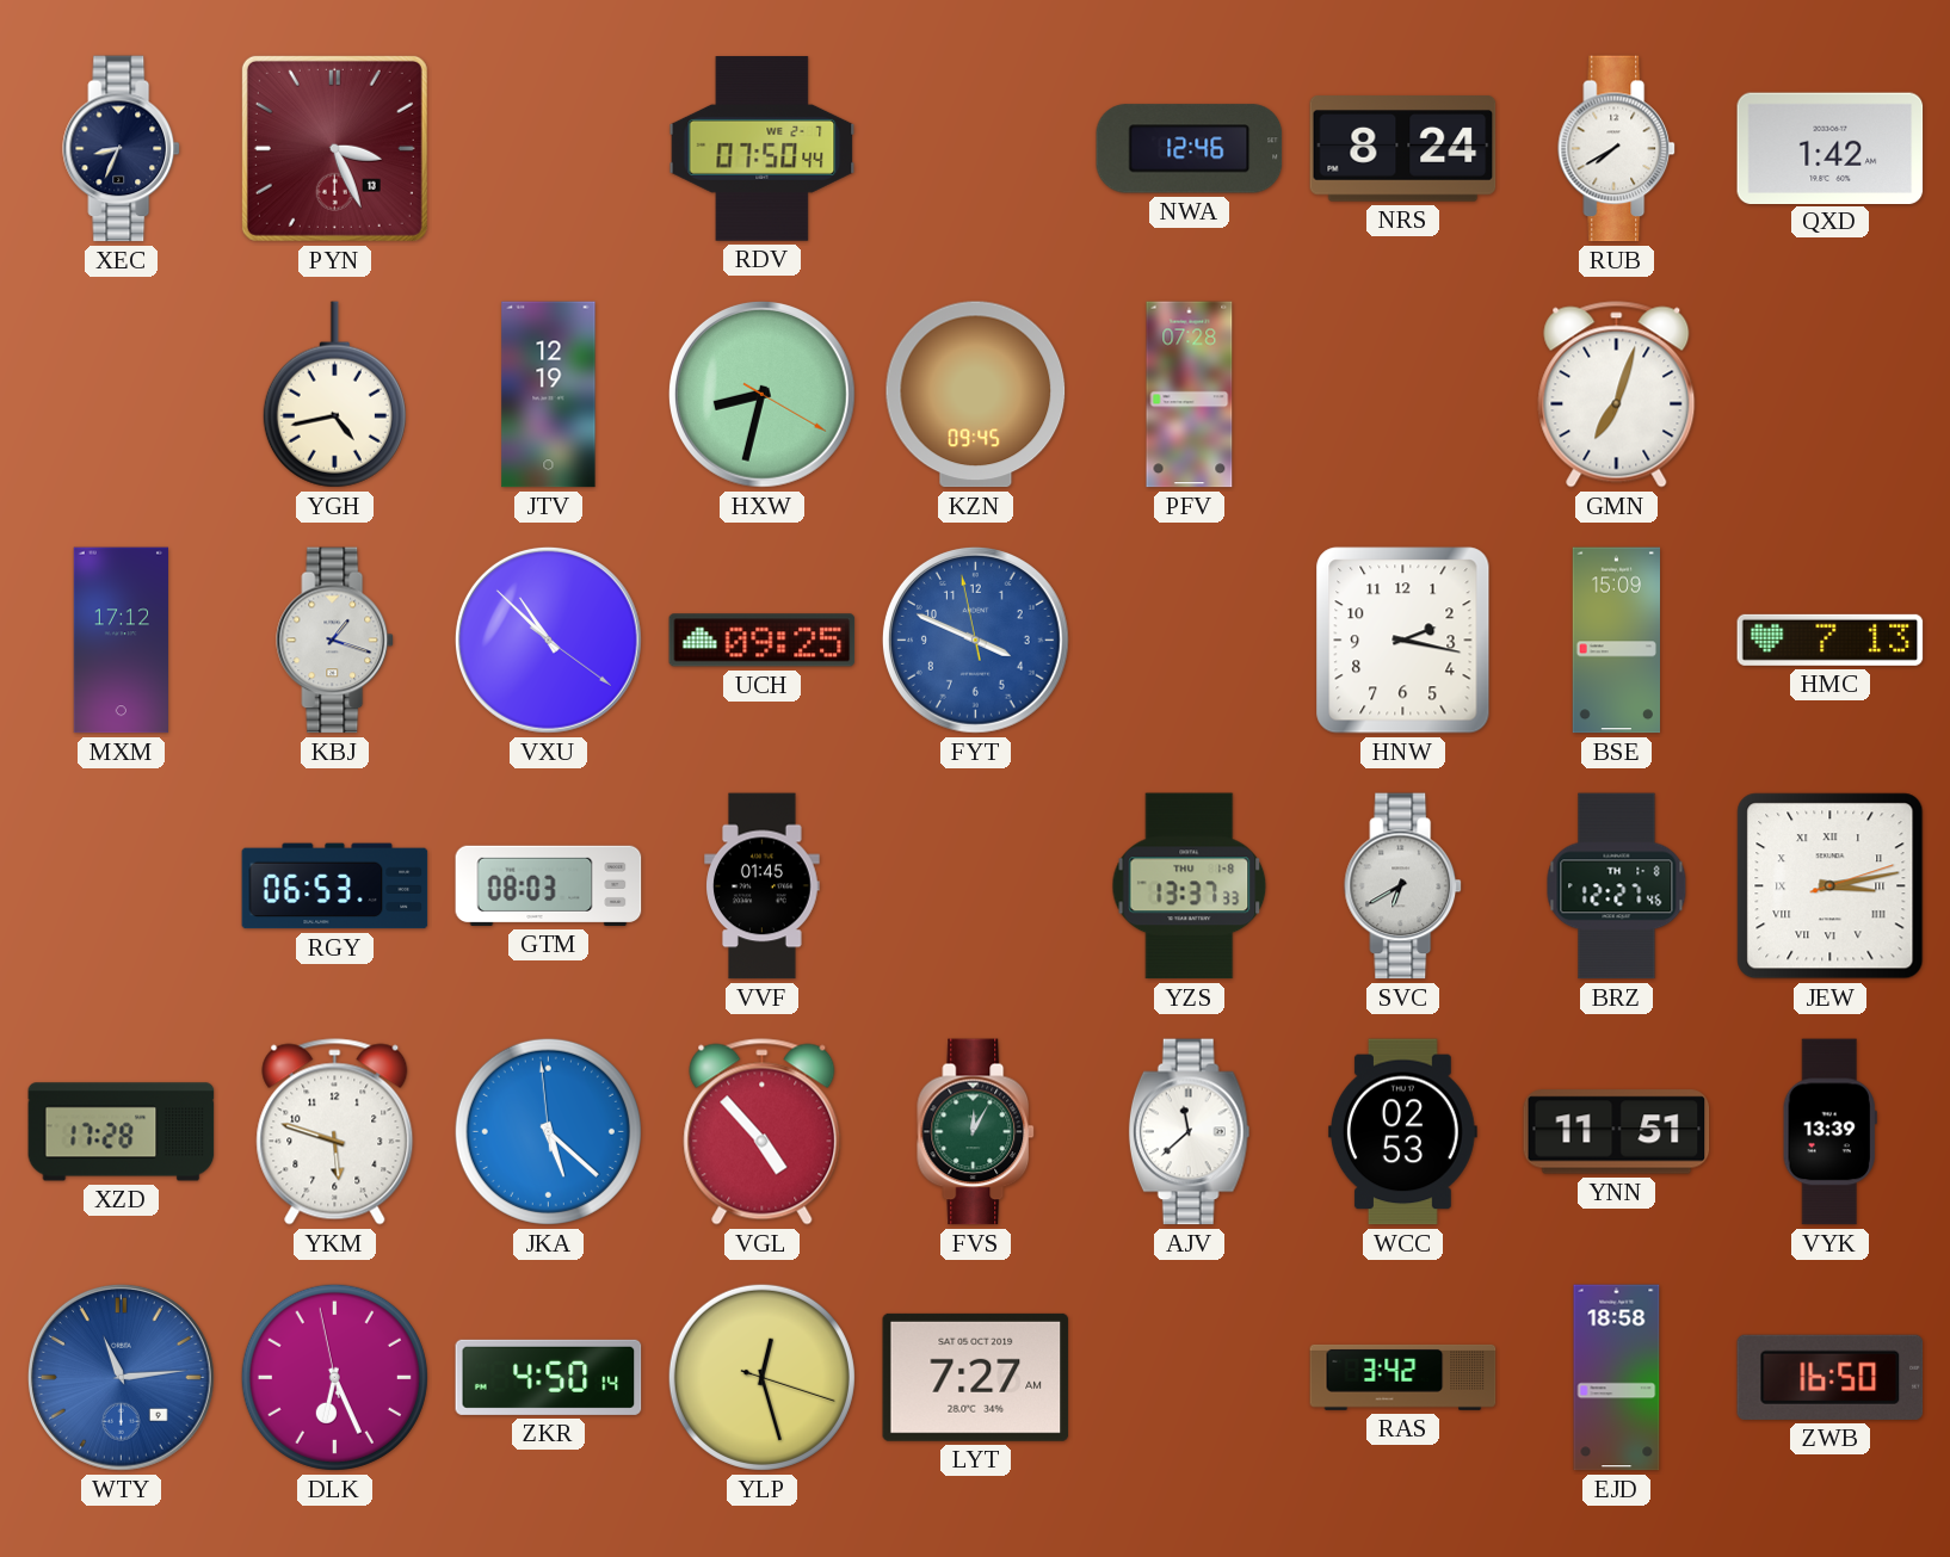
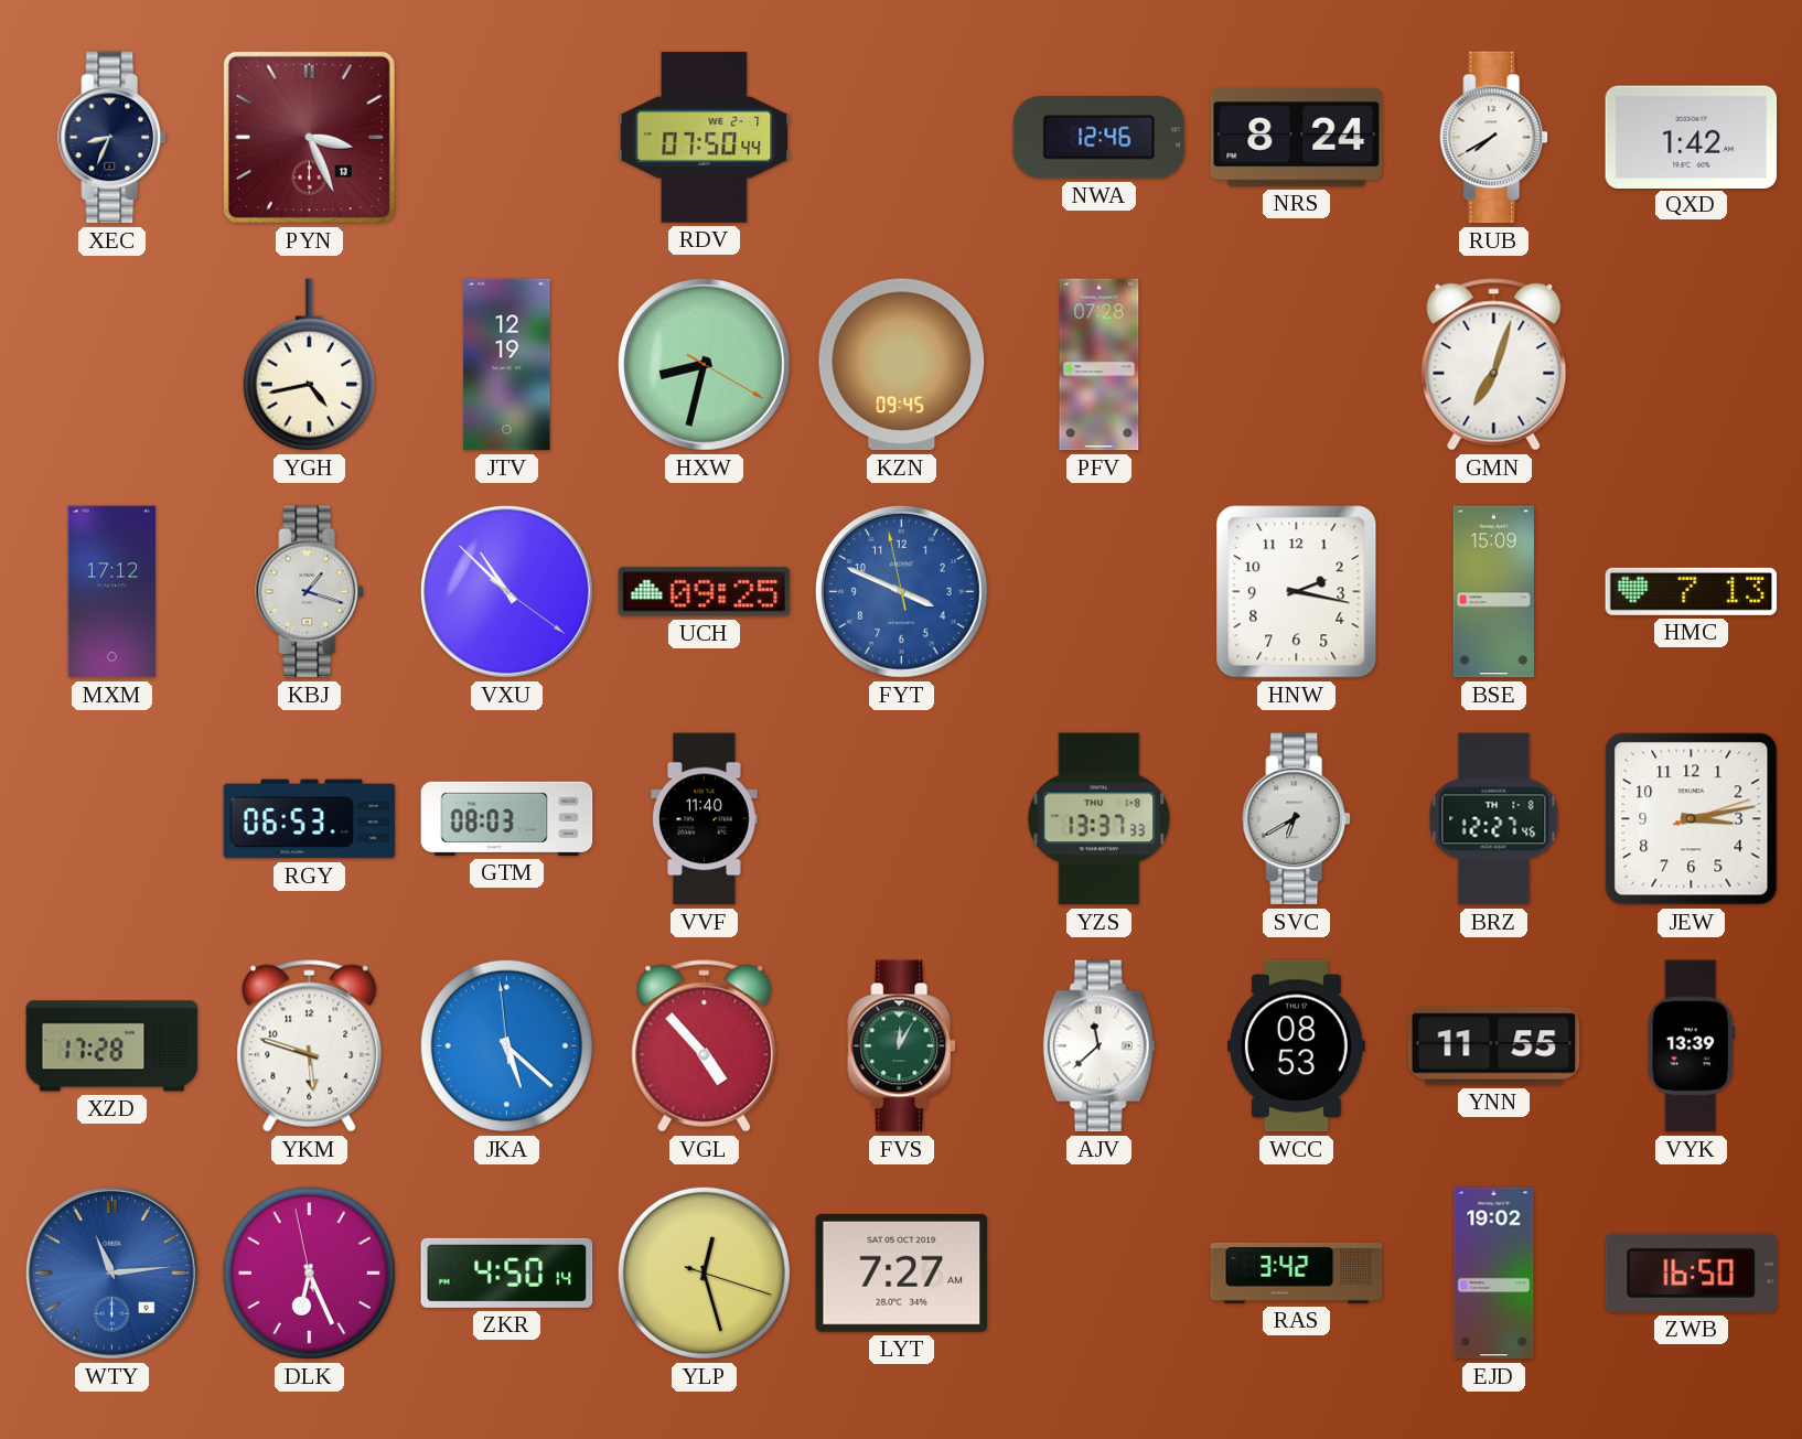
VVF: 01:45 -> 11:40 (705, 819)
JEW numerals: Roman -> Arabic (1692, 819)
WCC: 02:53 -> 08:53 (1296, 1046)
YNN: 11:51 -> 11:55 (1494, 1046)
EJD: 18:58 -> 19:02 (1494, 1274)
